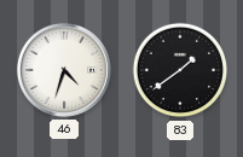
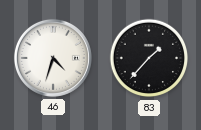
83: 1:39 -> 1:37 (149, 58)
